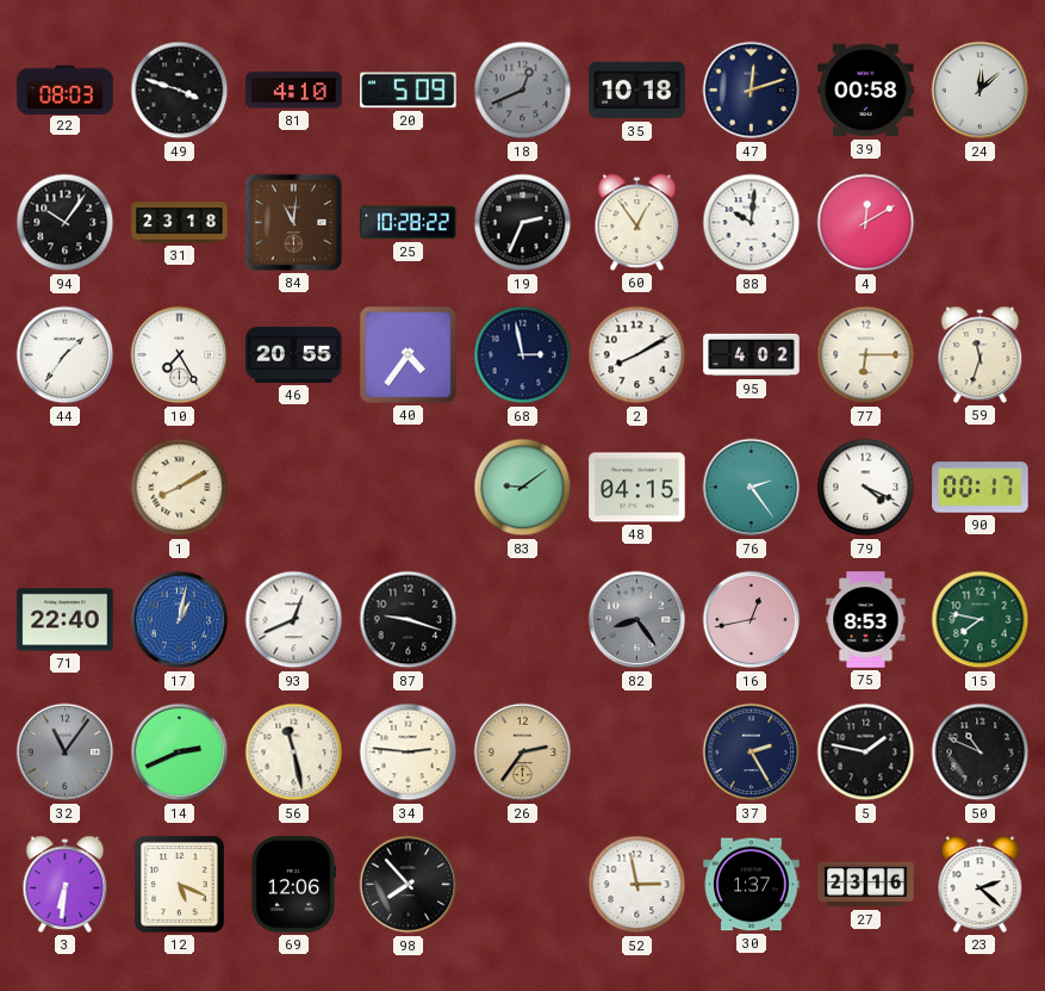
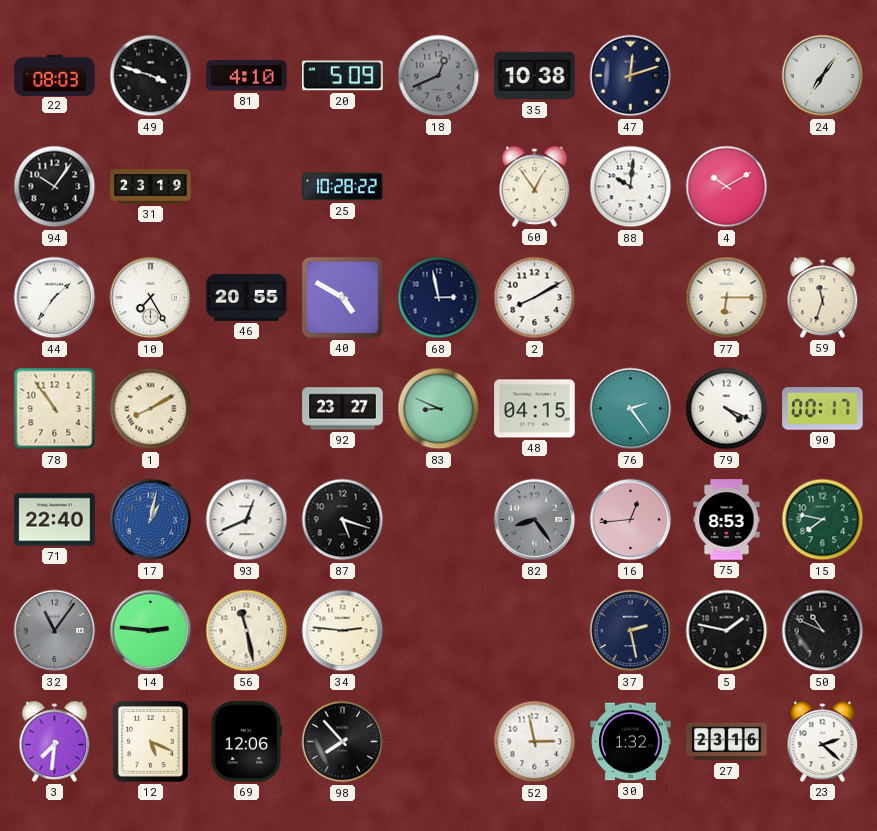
35: 10:18 -> 10:38 (535, 76)
39: 00:58 -> none (866, 91)
24: 12:08 -> 7:06 (823, 76)
31: 23:18 -> 23:19 (151, 187)
84: 11:01 -> none (293, 222)
19: 2:34 -> none (523, 223)
4: 12:10 -> 10:10 (727, 187)
40: 4:36 -> 4:50 (342, 297)
95: 4:02 -> none (752, 355)
78: none -> 10:54 (55, 409)
92: none -> 23:27 (343, 409)
83: 9:09 -> 8:49 (439, 409)
87: 9:18 -> 5:18 (343, 520)
16: 12:43 -> 12:44 (631, 520)
14: 2:41 -> 2:46 (151, 631)
26: 2:36 -> none (523, 752)
37: 2:25 -> 2:28 (631, 631)
3: 6:31 -> 7:31 (55, 741)
30: 1:37 -> 1:32 (631, 742)
